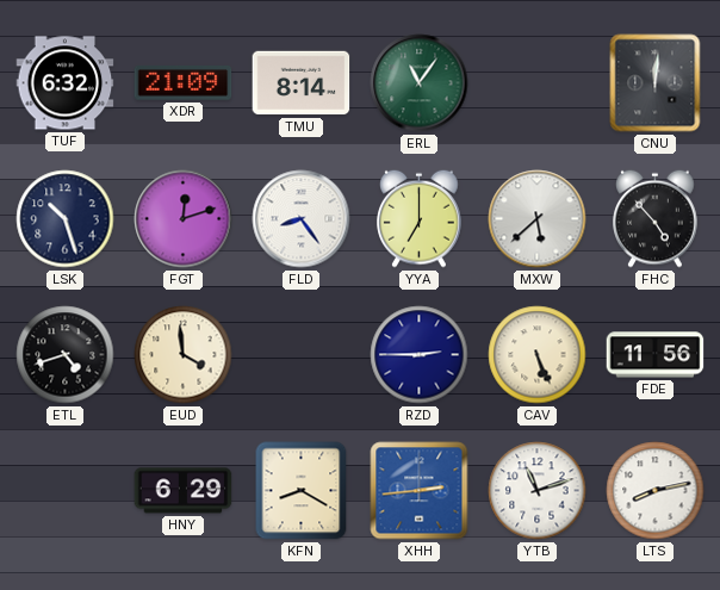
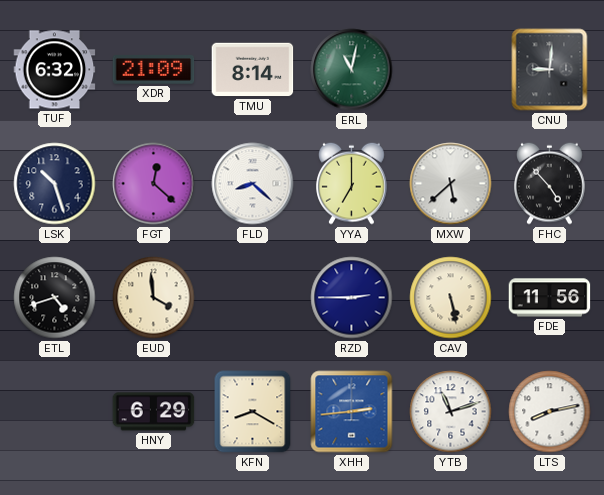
ERL: 11:06 -> 11:02 (352, 70)
CNU: 12:01 -> 9:01 (550, 70)
FGT: 12:12 -> 12:22 (154, 184)
FLD: 8:24 -> 8:22 (253, 184)
CAV: 5:26 -> 5:28 (451, 298)
